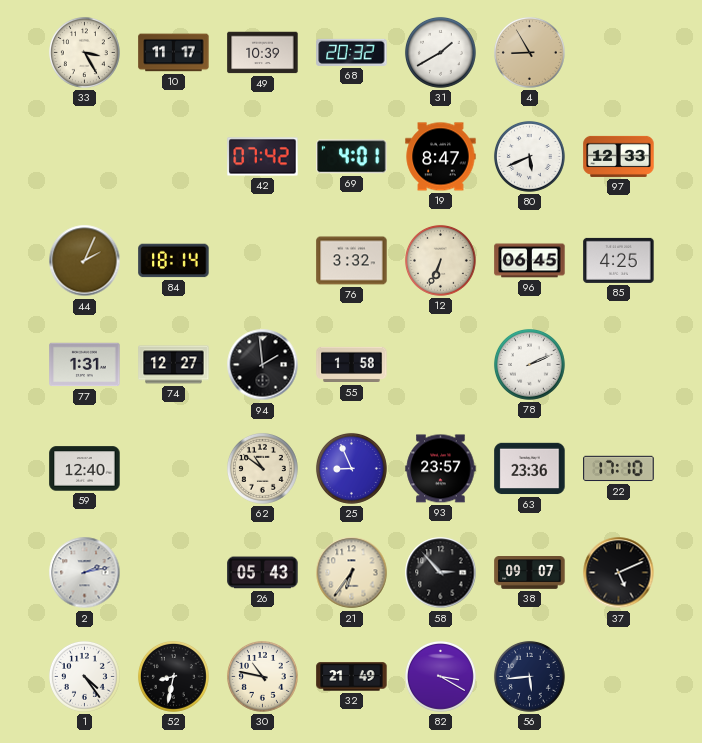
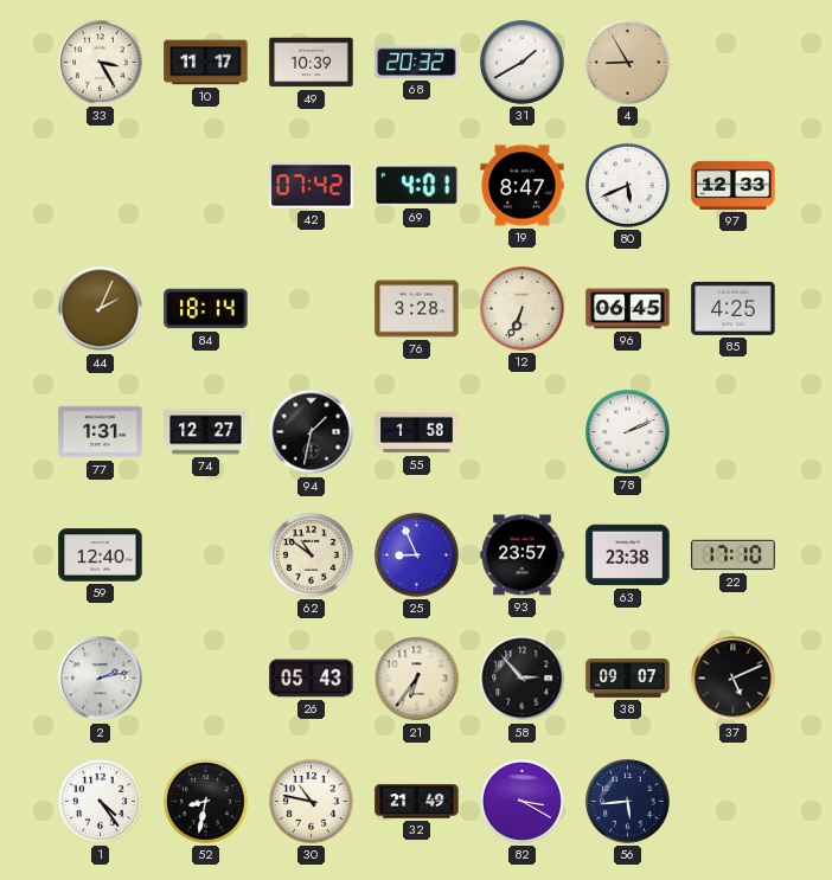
76: 3:32 -> 3:28 (417, 309)
94: 1:59 -> 1:32 (312, 432)
63: 23:36 -> 23:38 (628, 555)
